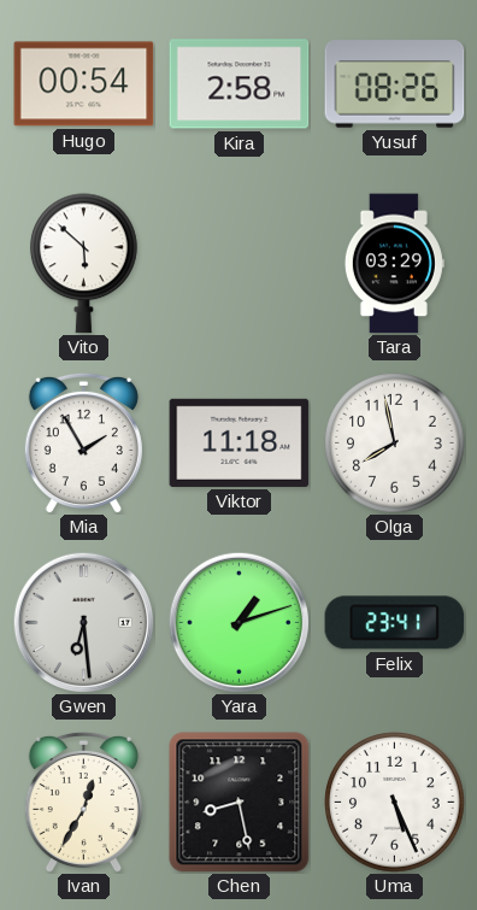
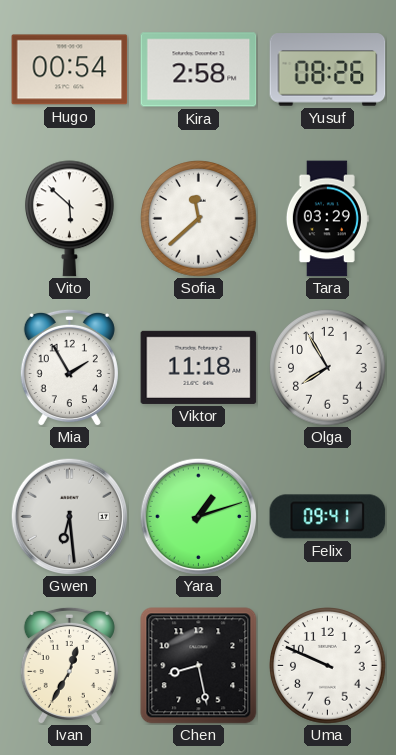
Sofia: none -> 11:38 (199, 219)
Olga: 7:58 -> 7:55 (328, 368)
Felix: 23:41 -> 09:41 (328, 517)
Uma: 5:26 -> 9:49 (328, 666)
